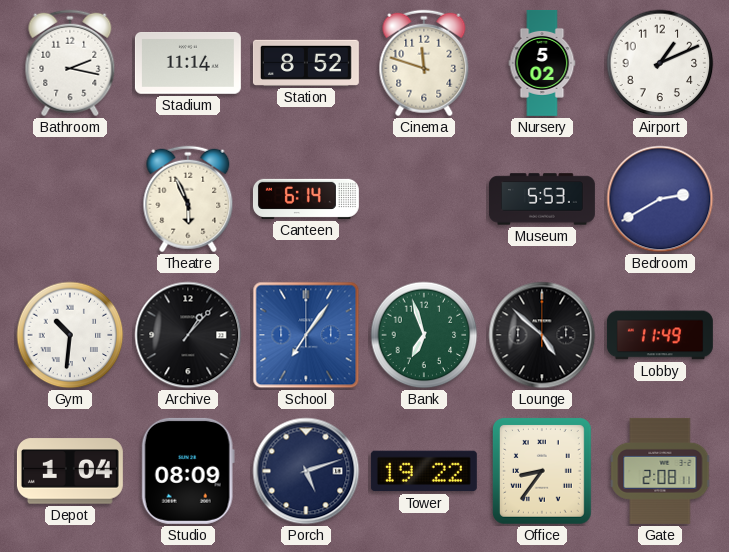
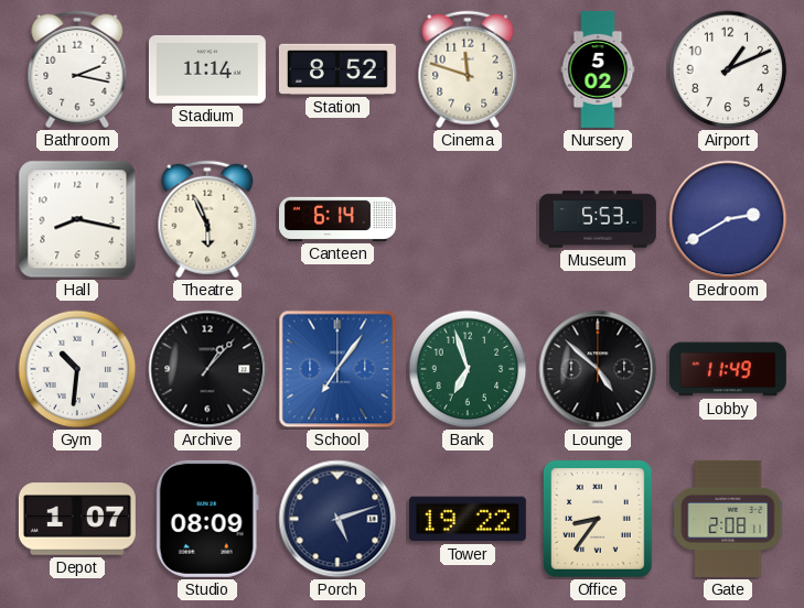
Hall: none -> 8:17 (77, 219)
Depot: 1:04 -> 1:07 (77, 519)
